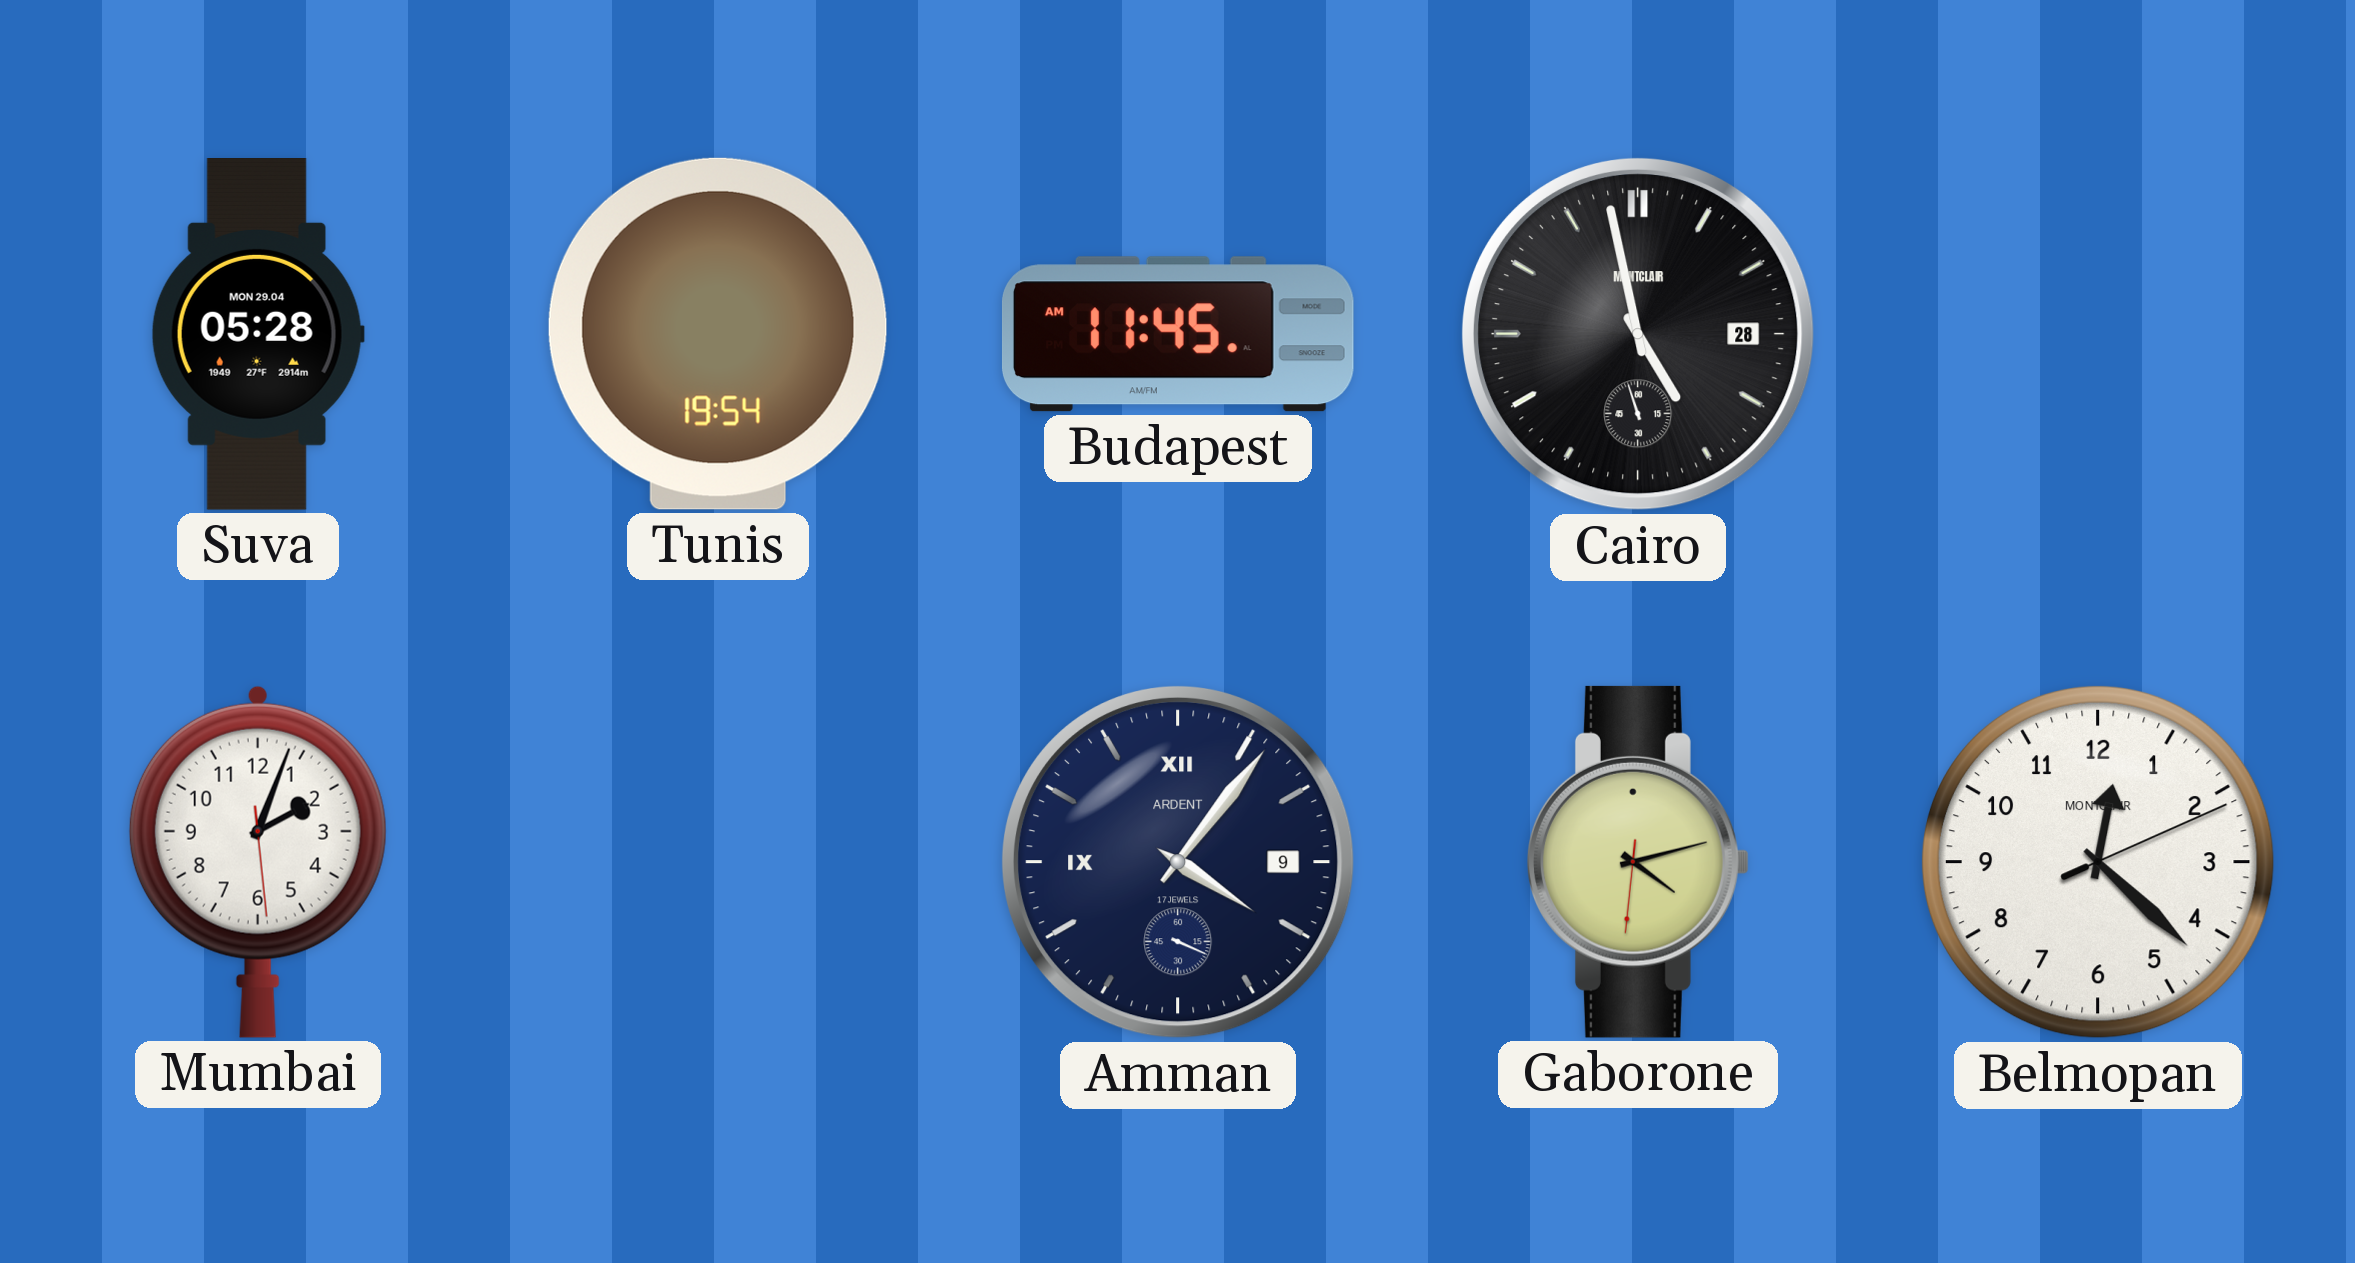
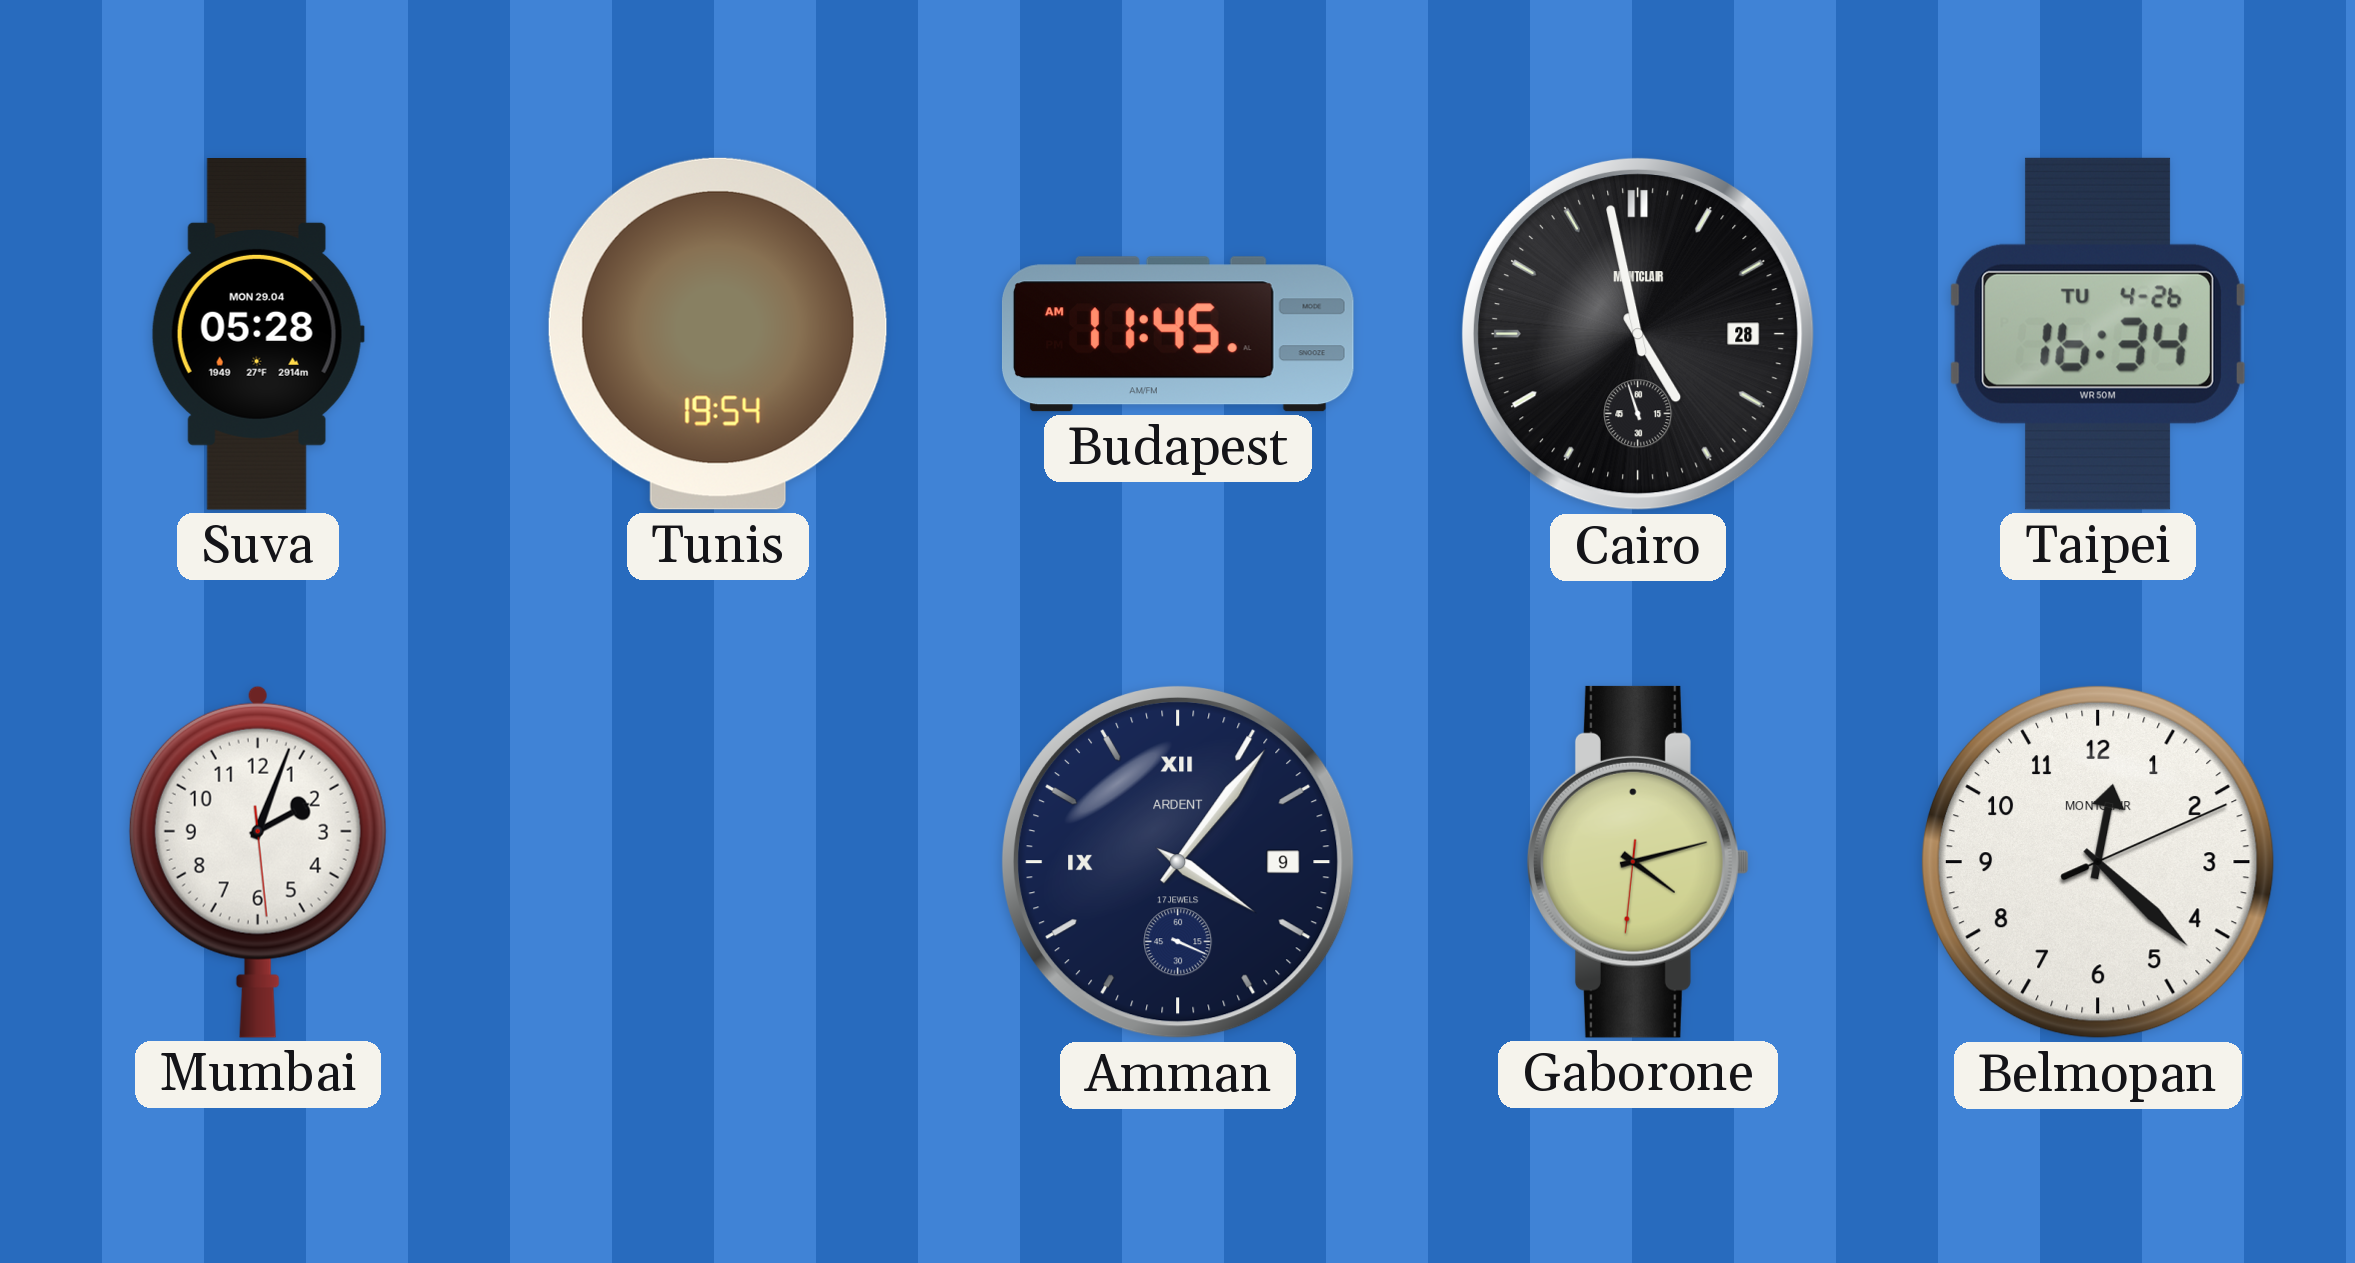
Taipei: none -> 16:34 (2098, 334)
